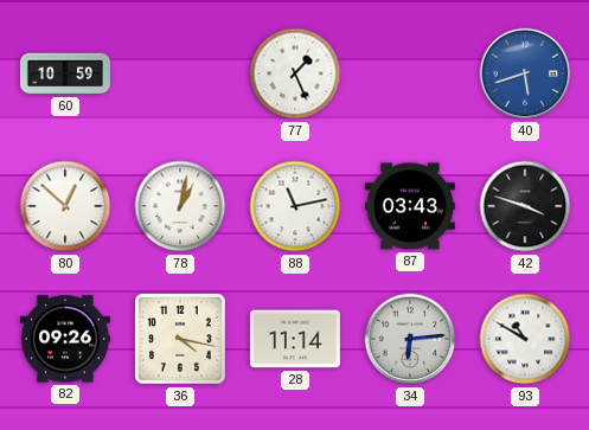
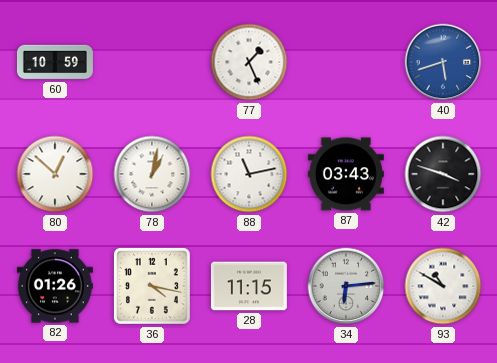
82: 09:26 -> 01:26 (55, 286)
28: 11:14 -> 11:15 (249, 286)
